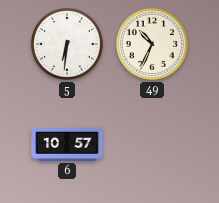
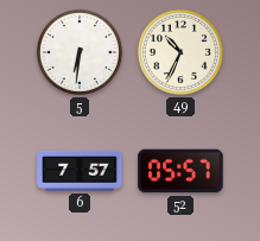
6: 10:57 -> 7:57 (80, 171)
52: none -> 05:57 (180, 171)
